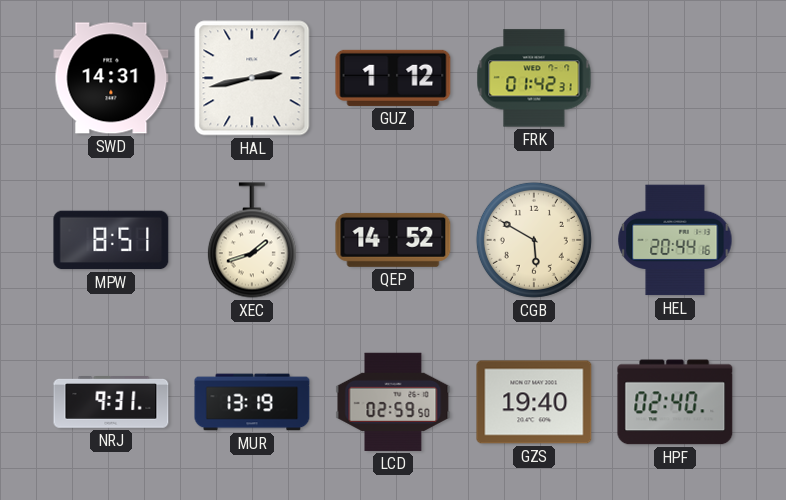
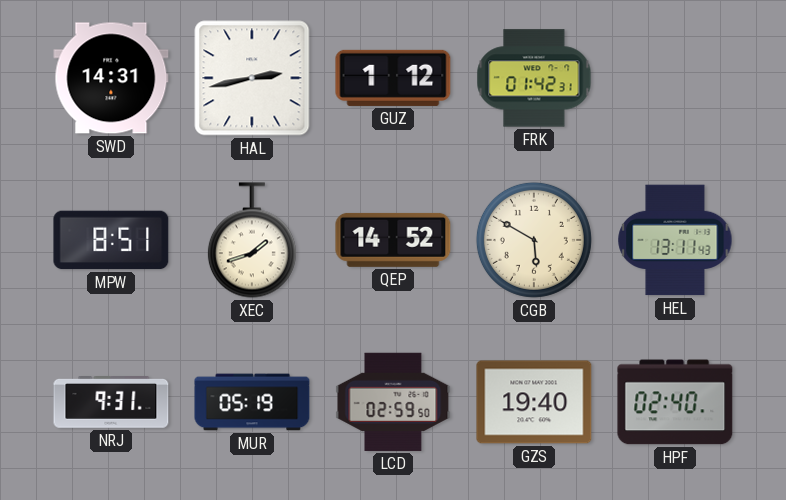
HEL: 20:44 -> 13:11 (675, 240)
MUR: 13:19 -> 05:19 (252, 402)
